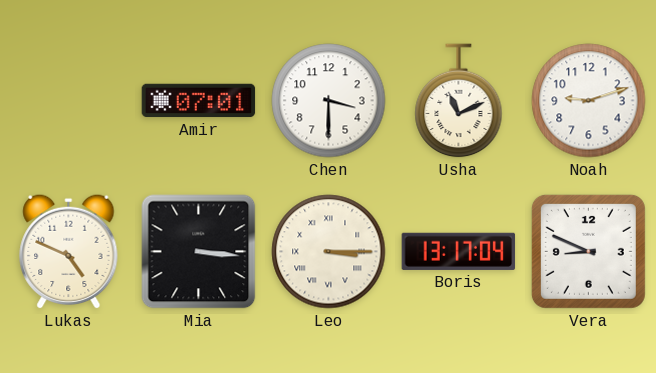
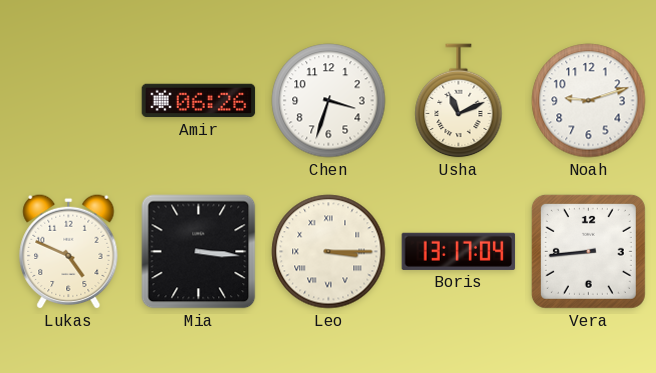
Amir: 07:01 -> 06:26 (199, 101)
Chen: 3:30 -> 3:33 (329, 101)
Vera: 8:49 -> 8:44 (588, 251)
